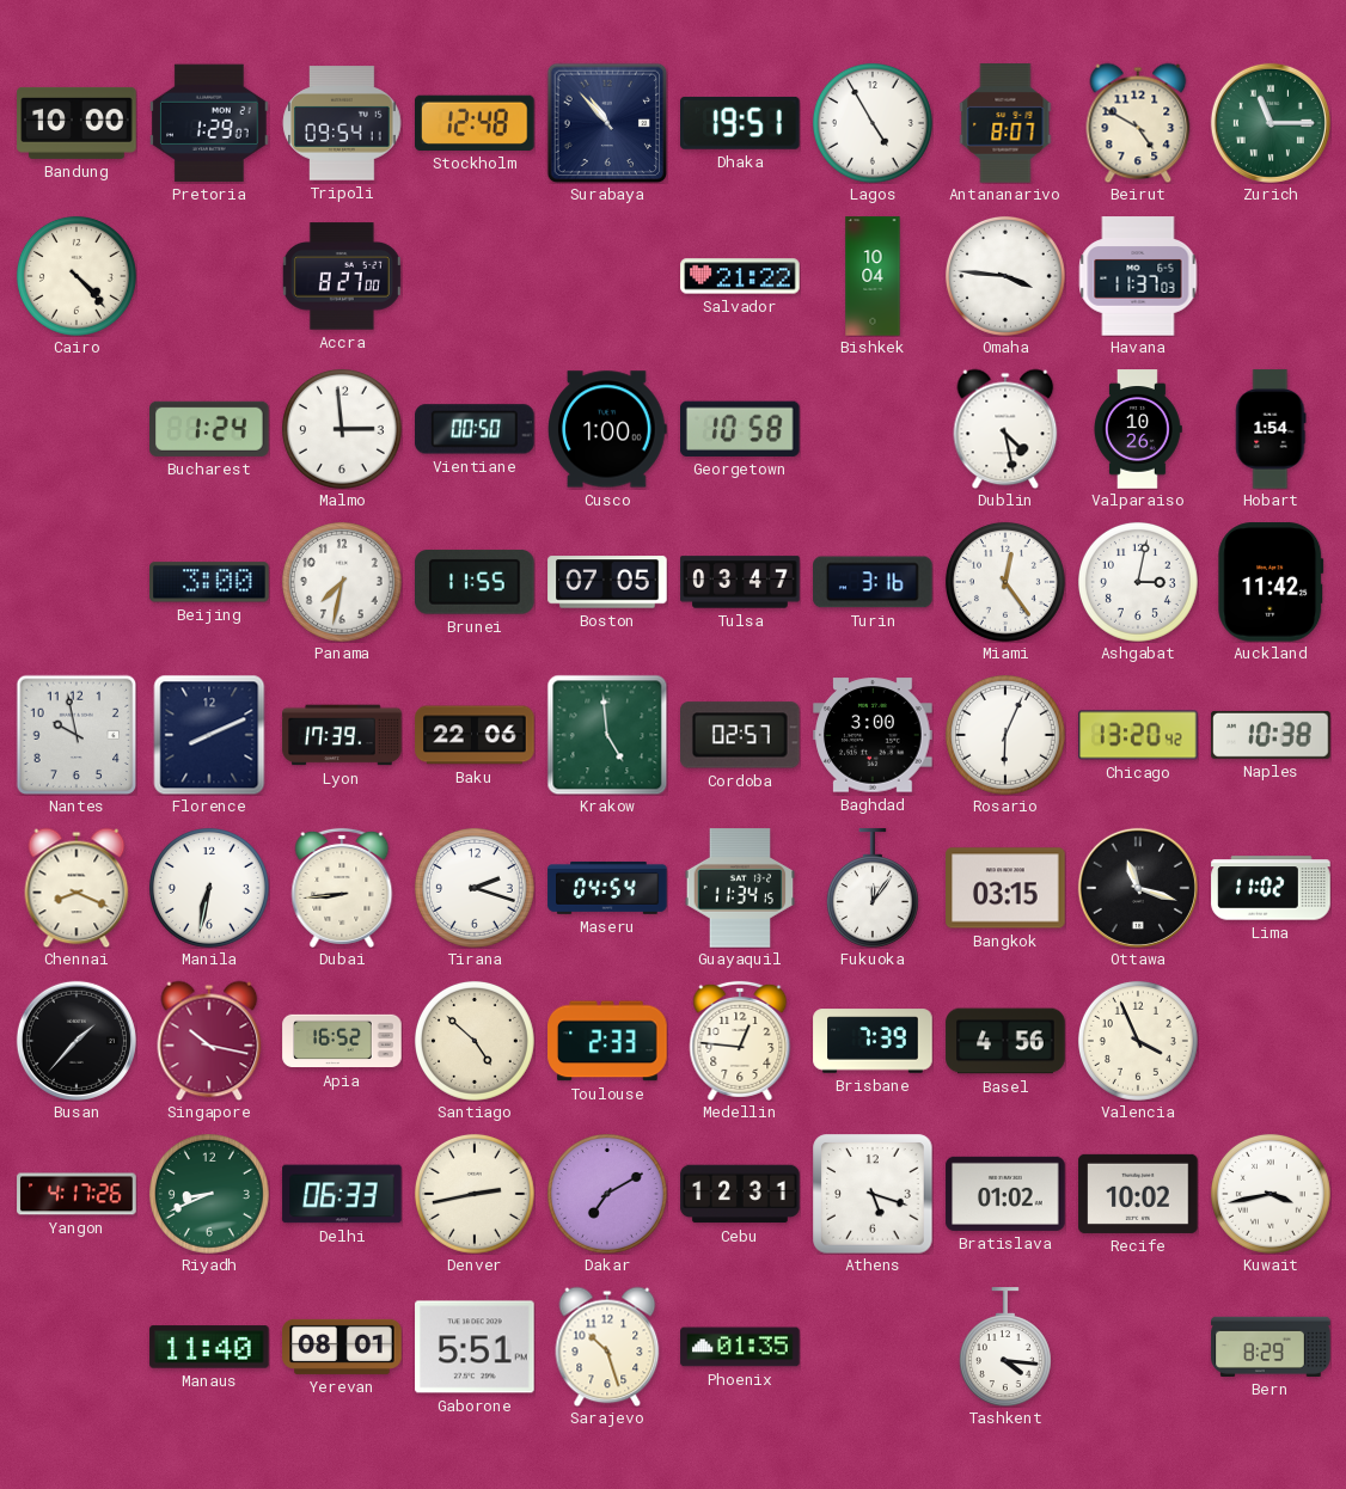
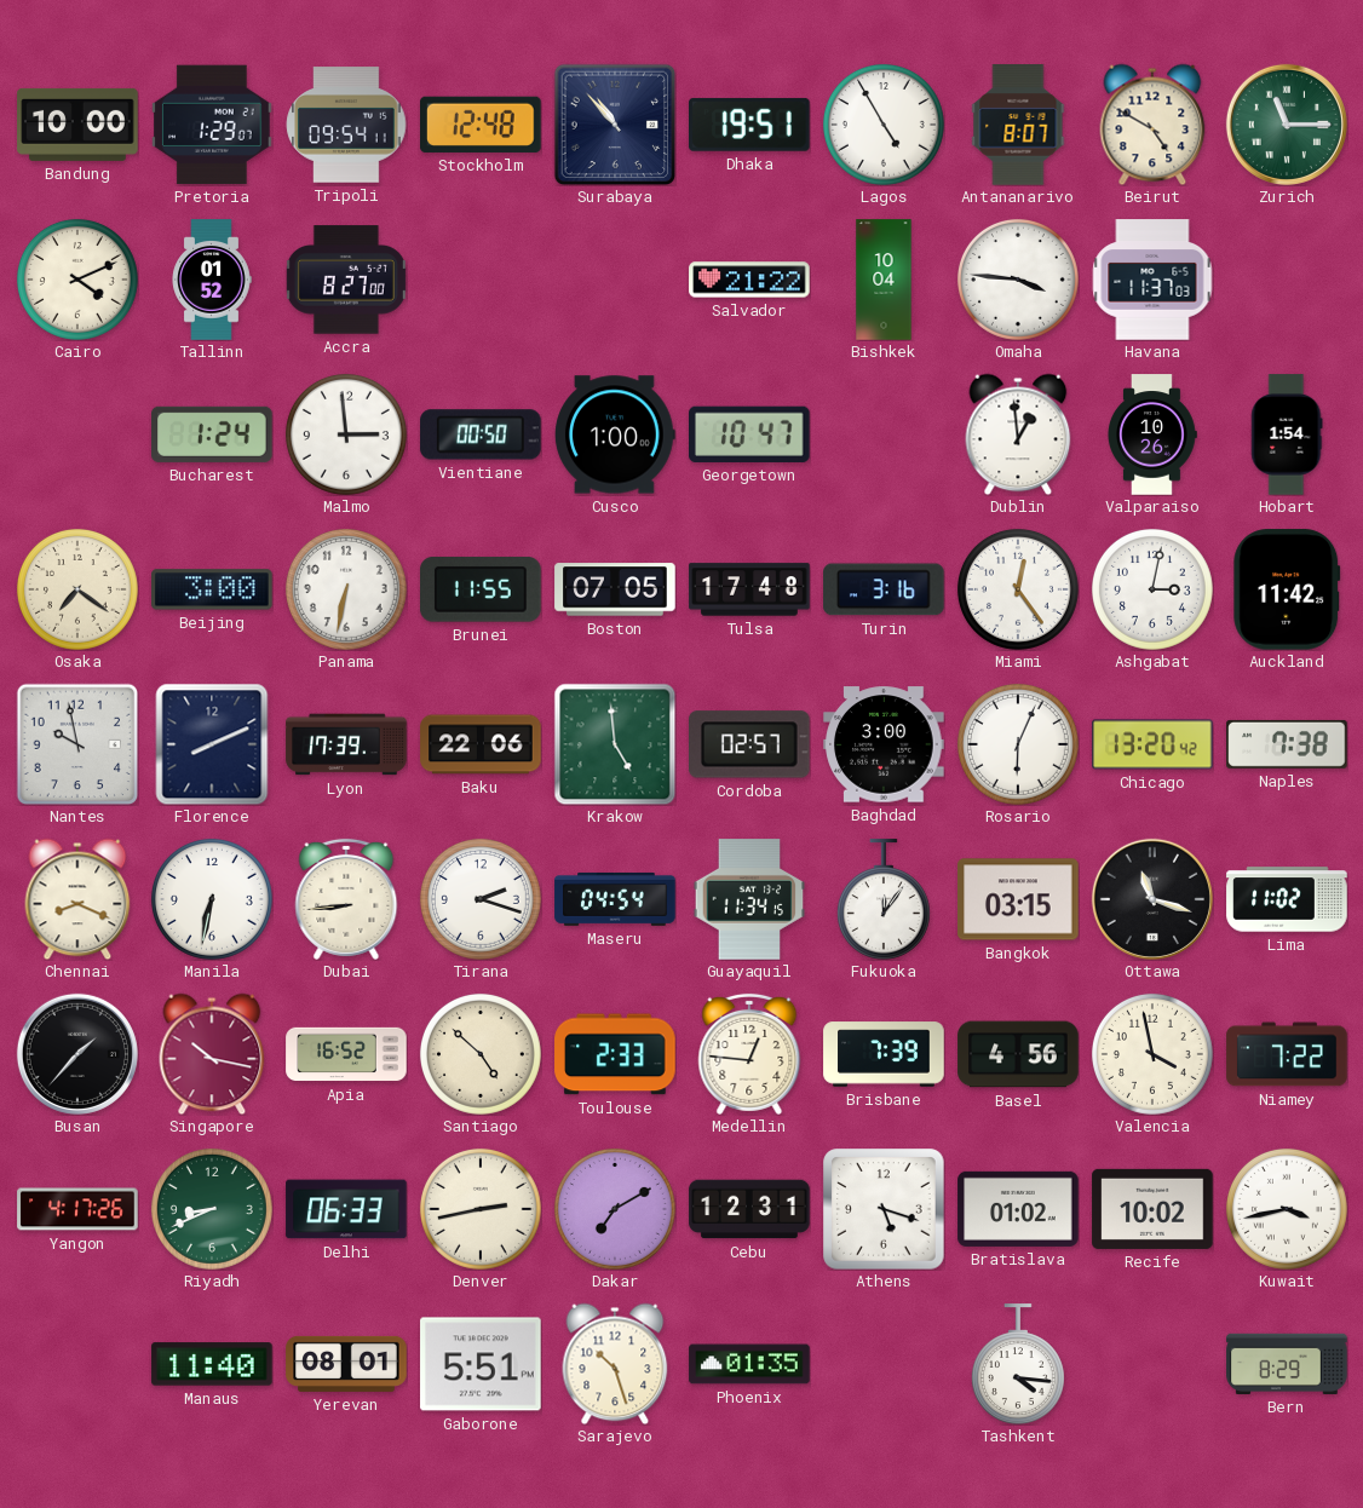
Cairo: 4:23 -> 4:11 (77, 280)
Tallinn: none -> 01:52 (212, 280)
Georgetown: 10:58 -> 10:47 (750, 434)
Dublin: 4:28 -> 12:59 (1018, 434)
Osaka: none -> 7:21 (77, 589)
Panama: 7:32 -> 6:32 (346, 589)
Tulsa: 03:47 -> 17:48 (749, 589)
Naples: 10:38 -> 7:38 (1287, 744)
Valencia: 3:56 -> 3:58 (1152, 1054)
Niamey: none -> 7:22 (1287, 1054)
